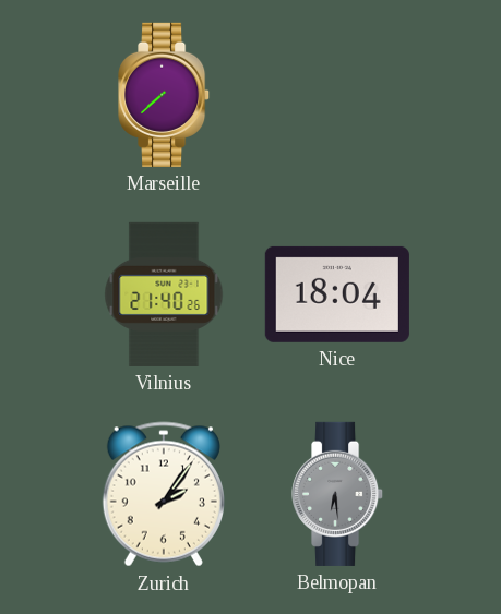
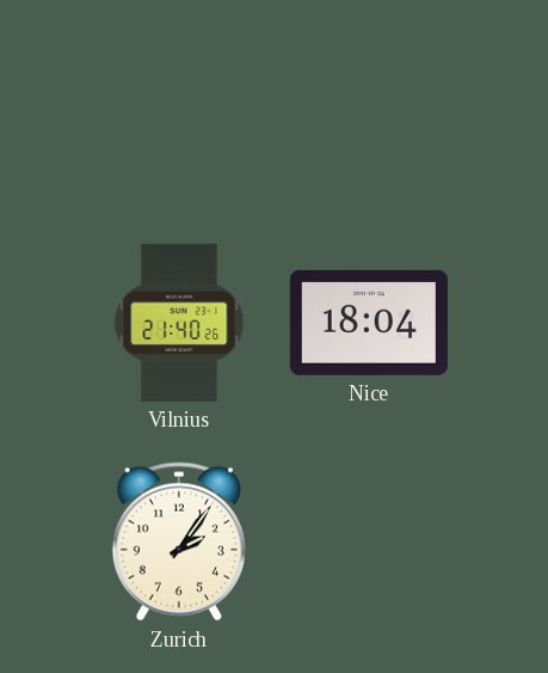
Marseille: 7:38 -> none (165, 95)
Belmopan: 6:29 -> none (338, 494)
